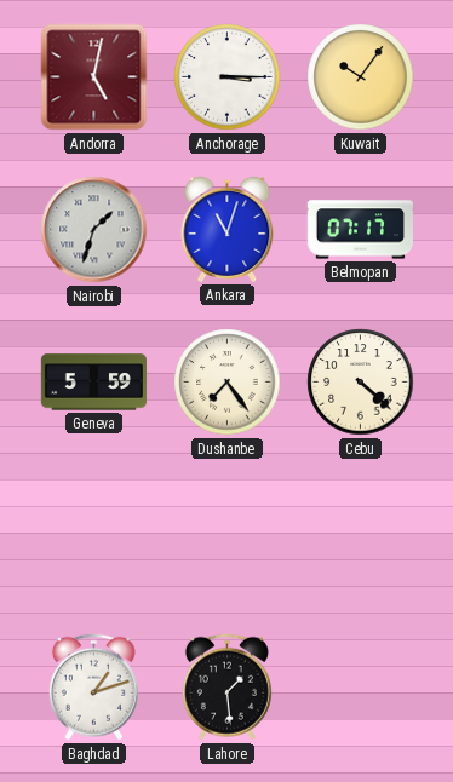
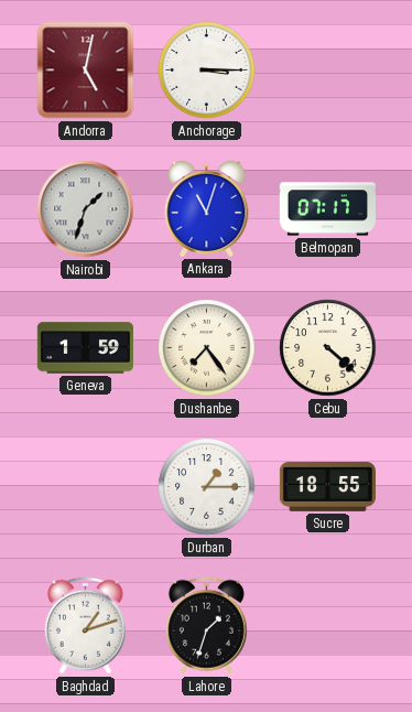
Kuwait: 10:06 -> none (361, 77)
Geneva: 5:59 -> 1:59 (85, 348)
Durban: none -> 1:15 (207, 487)
Sucre: none -> 18:55 (327, 486)
Lahore: 1:29 -> 1:33 (206, 626)
